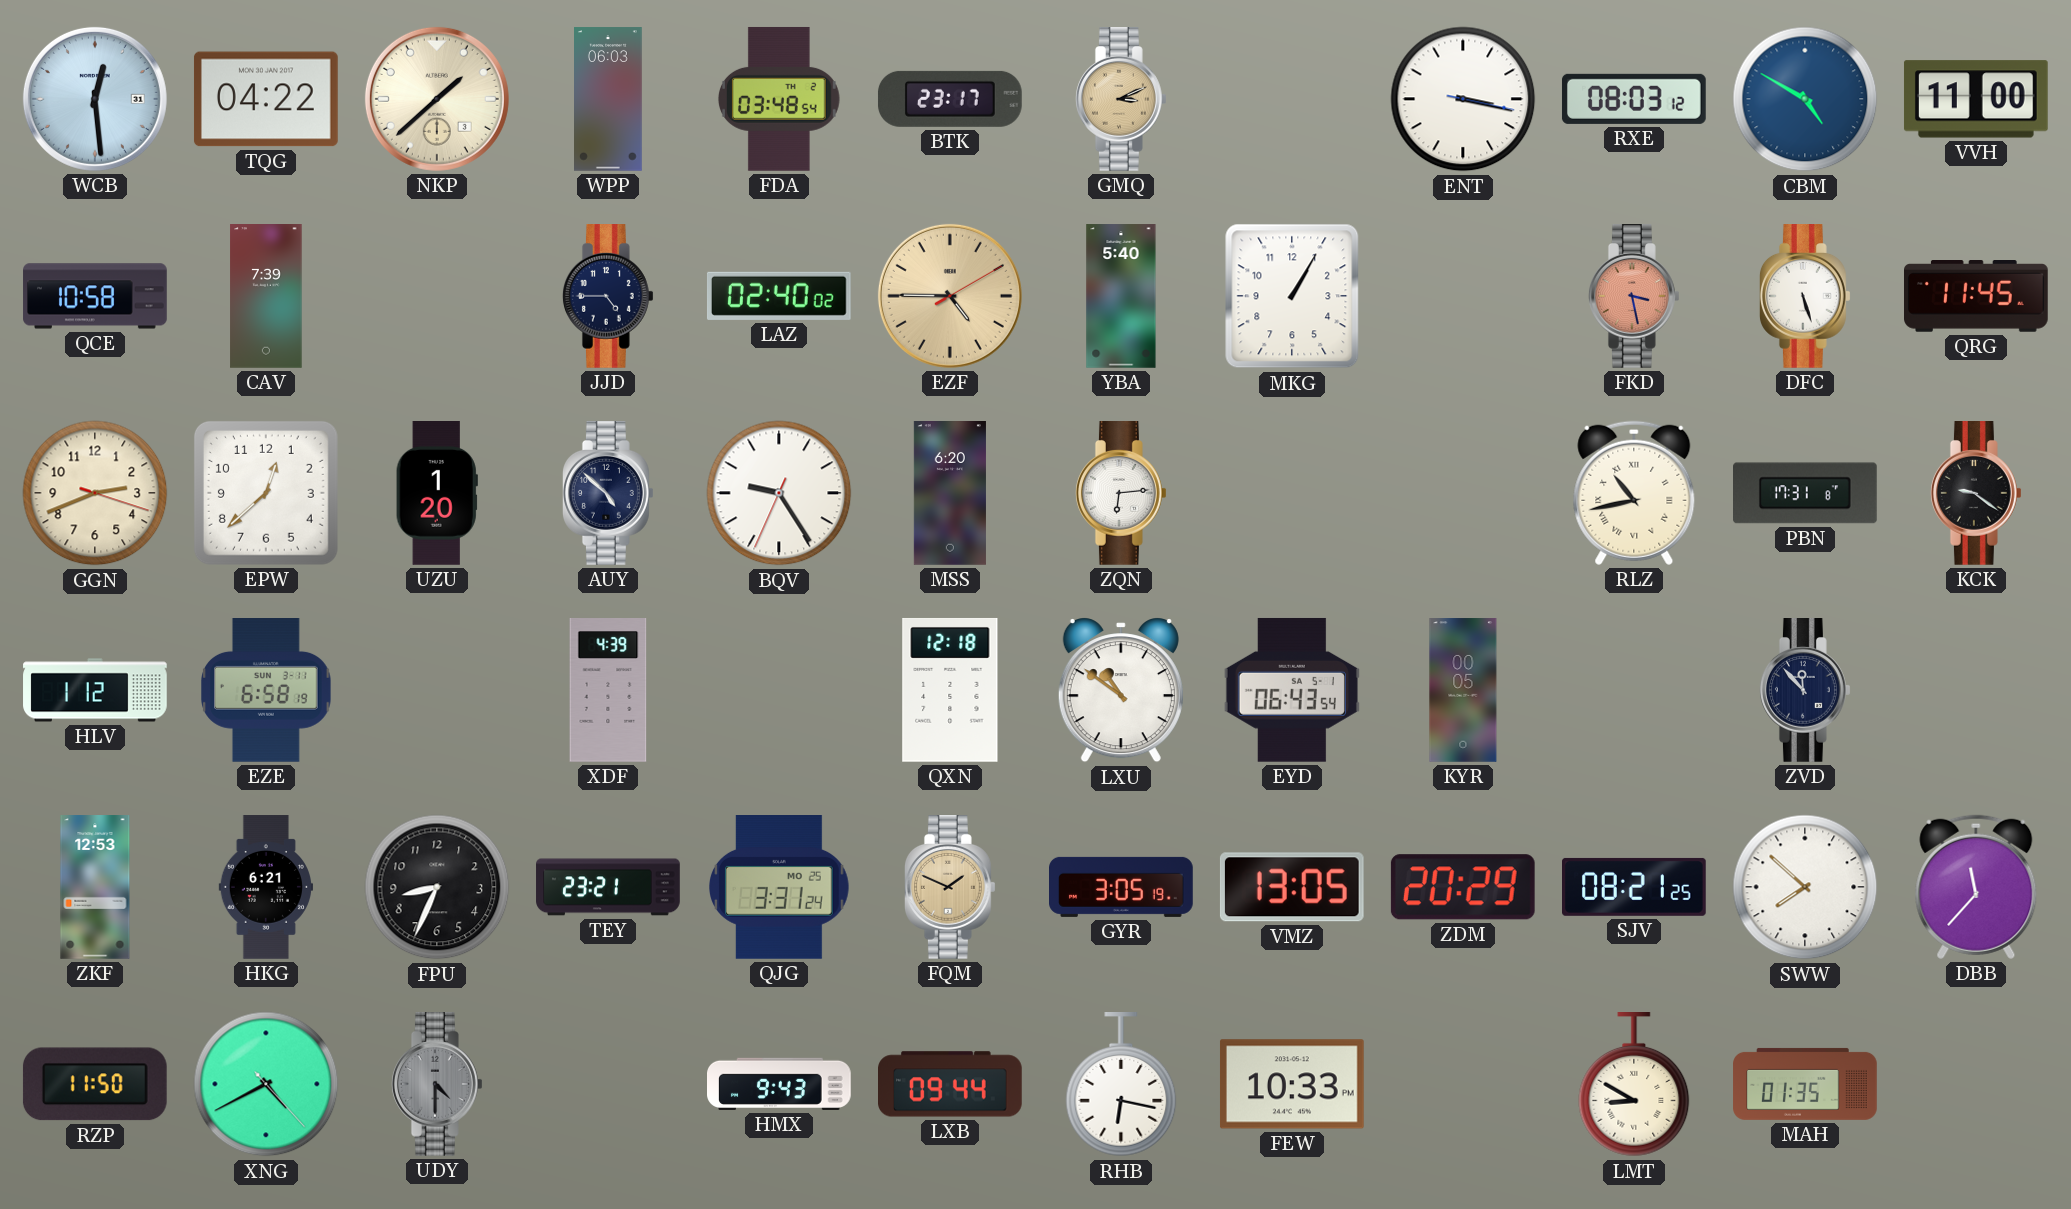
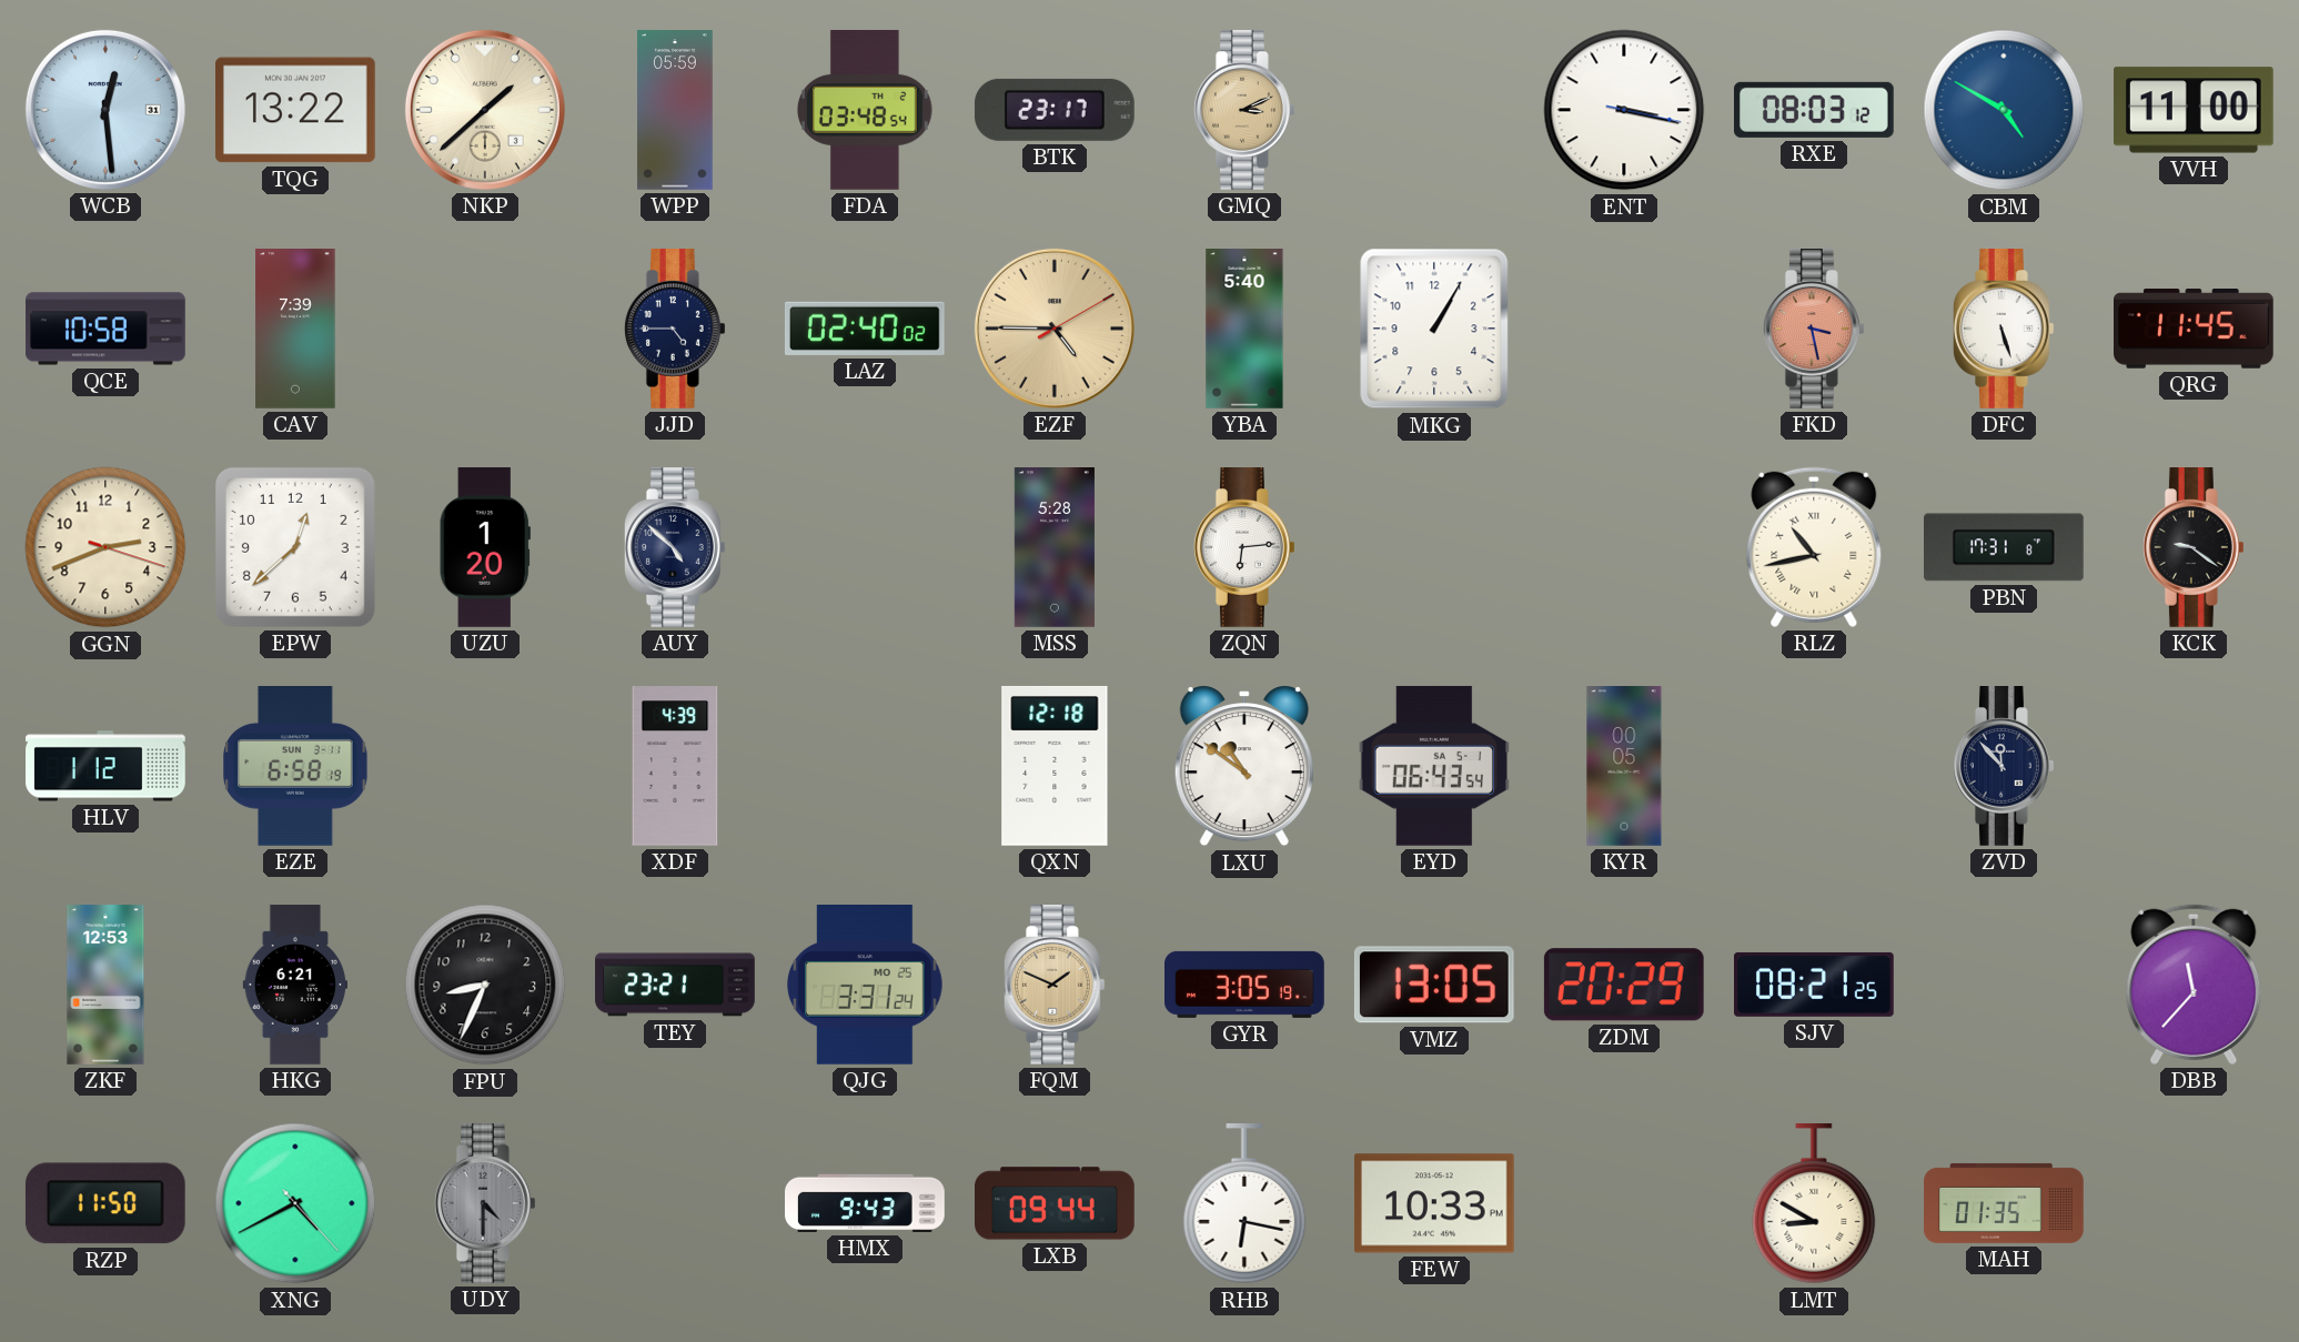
TQG: 04:22 -> 13:22 (295, 110)
WPP: 06:03 -> 05:59 (676, 110)
BQV: 9:24 -> none (779, 493)
MSS: 6:20 -> 5:28 (1055, 547)
SWW: 7:52 -> none (1805, 887)
